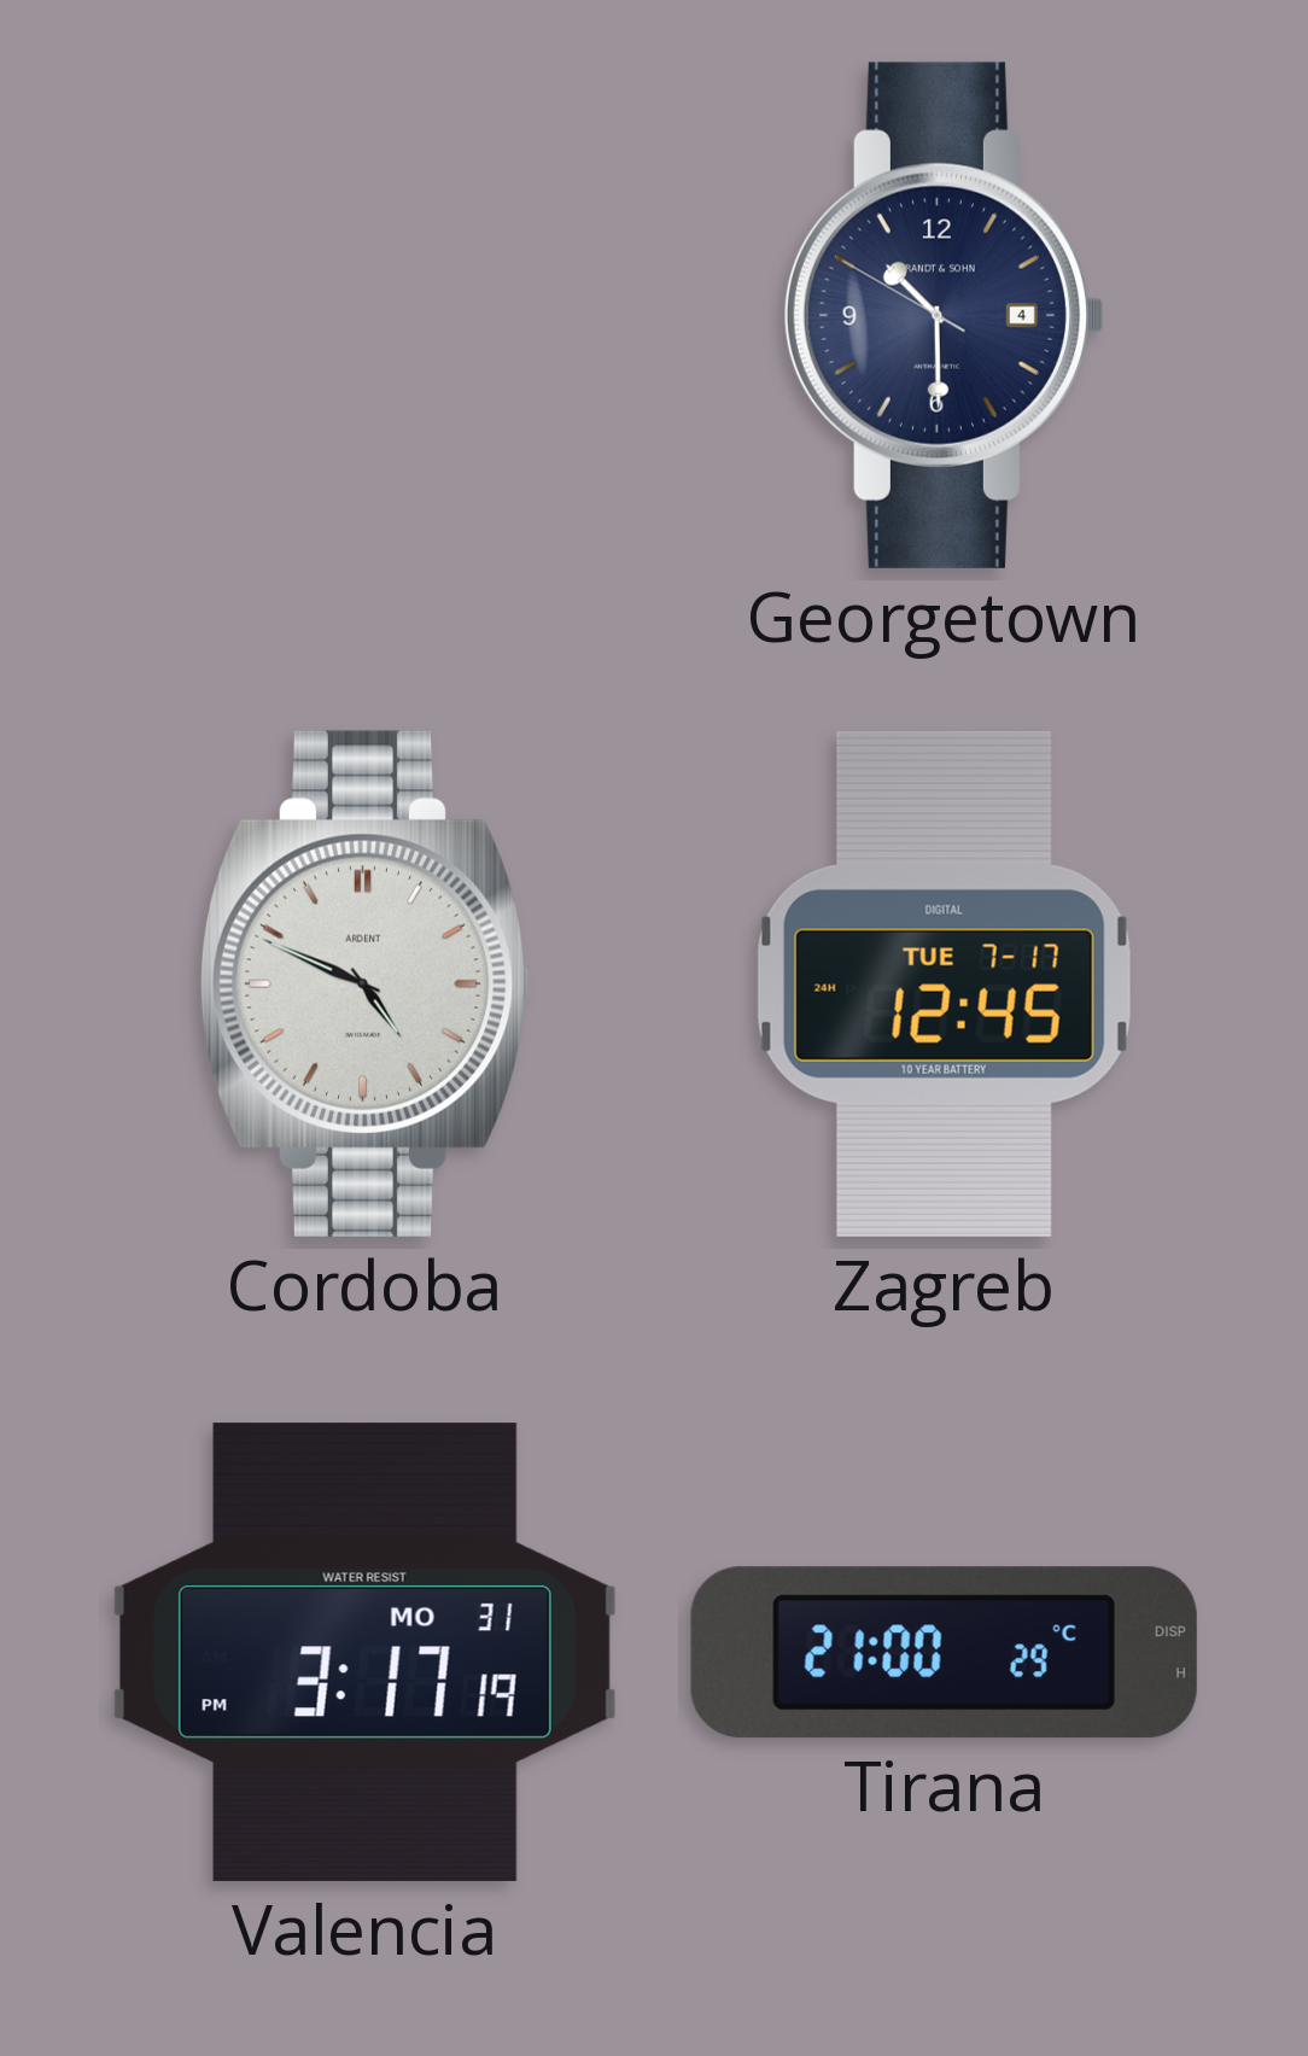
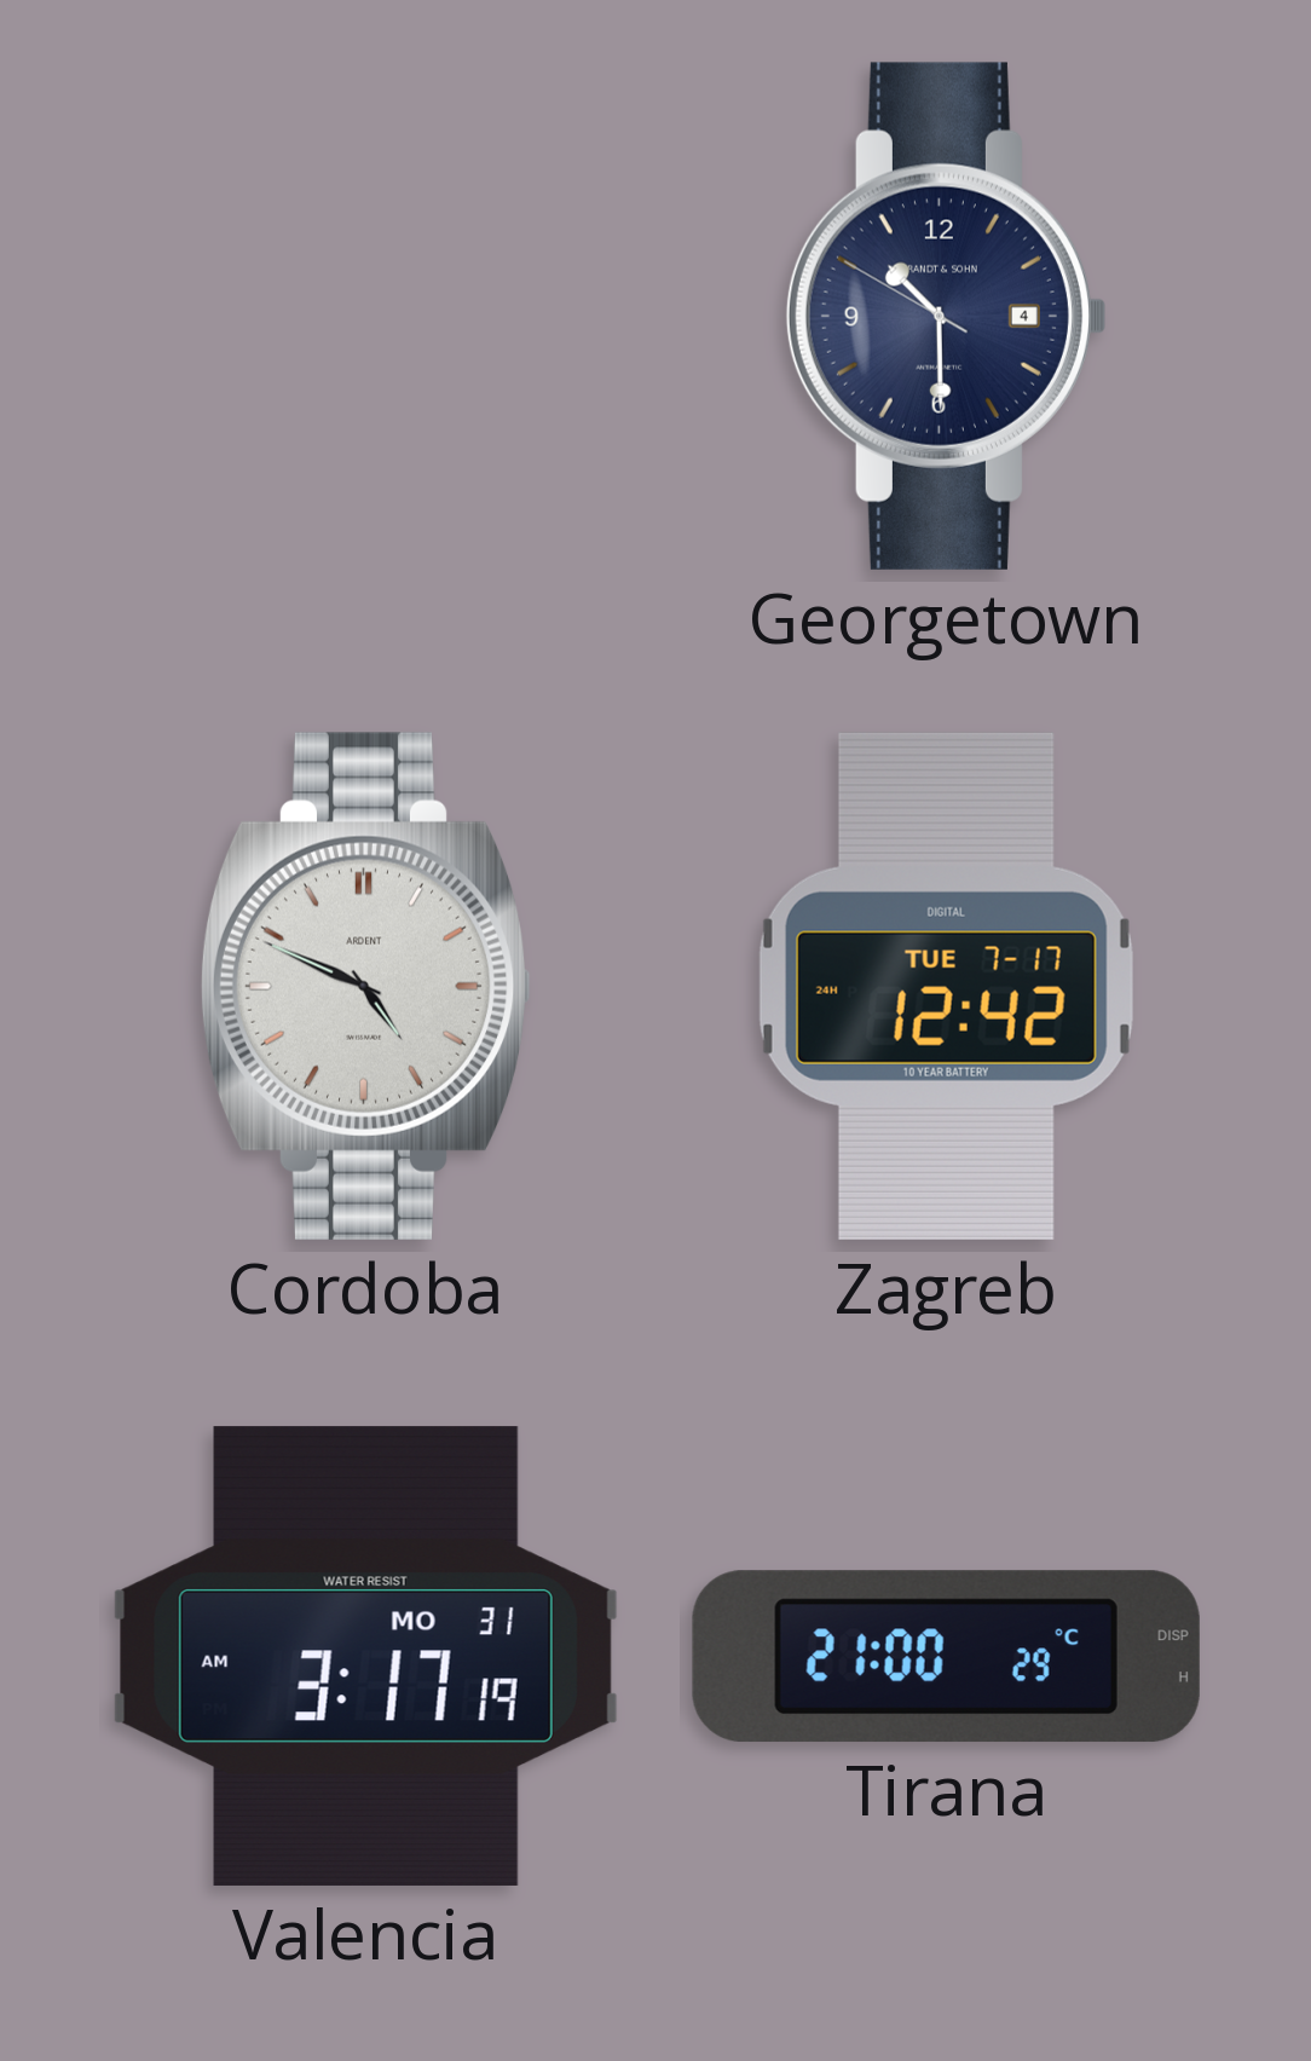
Zagreb: 12:45 -> 12:42 (946, 986)
Valencia: 3:17:19 PM -> 3:17:19 AM (365, 1656)
